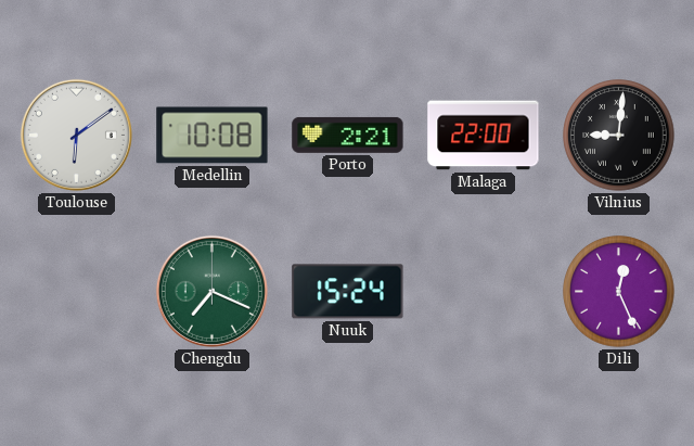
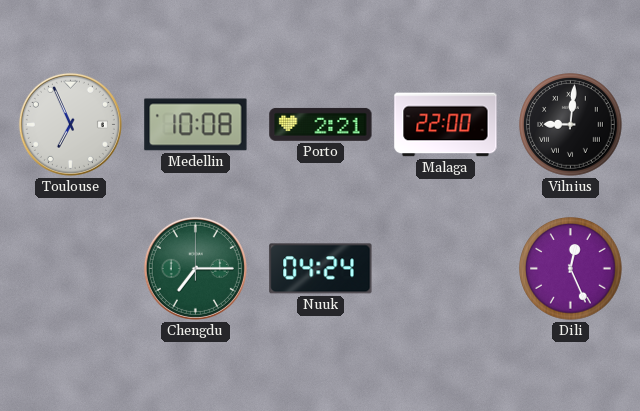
Toulouse: 6:09 -> 6:56 (70, 124)
Chengdu: 7:19 -> 7:15 (195, 268)
Nuuk: 15:24 -> 04:24 (321, 269)
